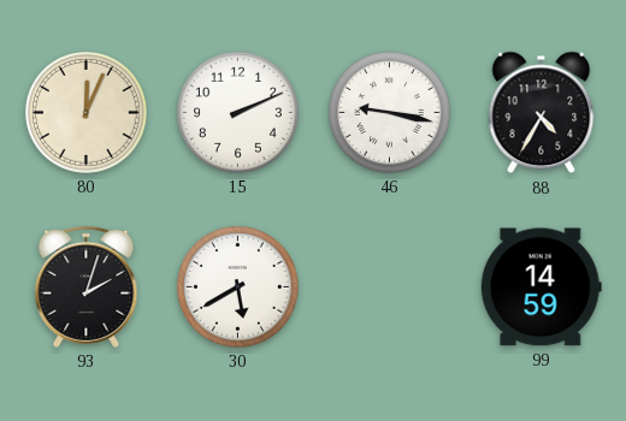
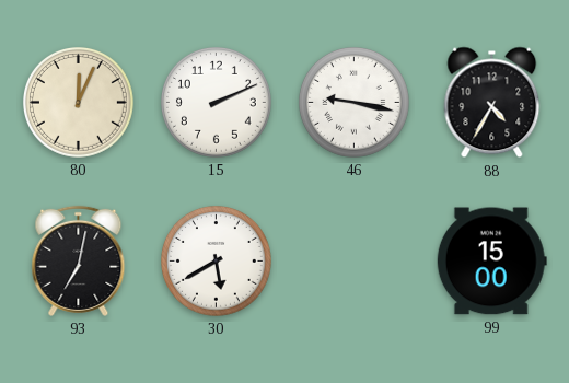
93: 2:03 -> 7:02 (79, 260)
99: 14:59 -> 15:00 (491, 262)
